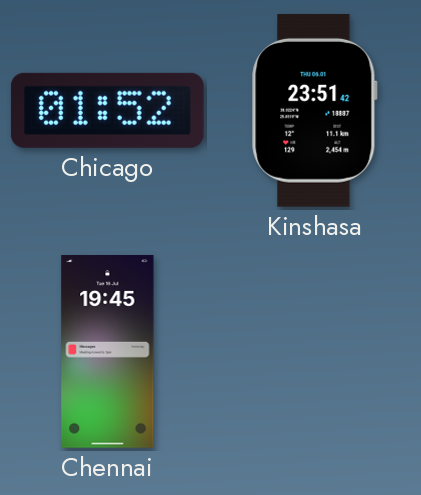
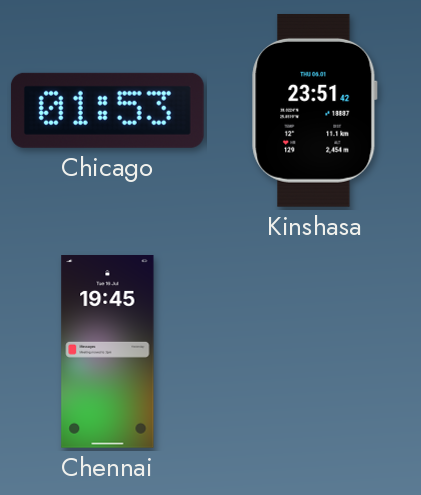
Chicago: 01:52 -> 01:53 (107, 110)
